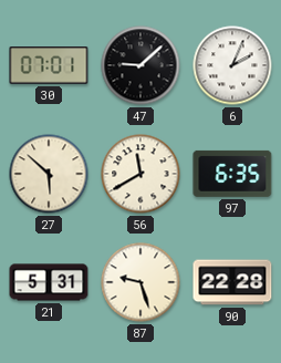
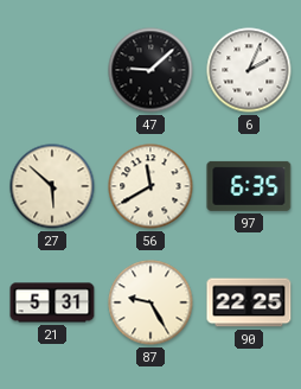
30: 07:01 -> none (49, 65)
87: 9:27 -> 9:25 (150, 302)
90: 22:28 -> 22:25 (249, 302)
